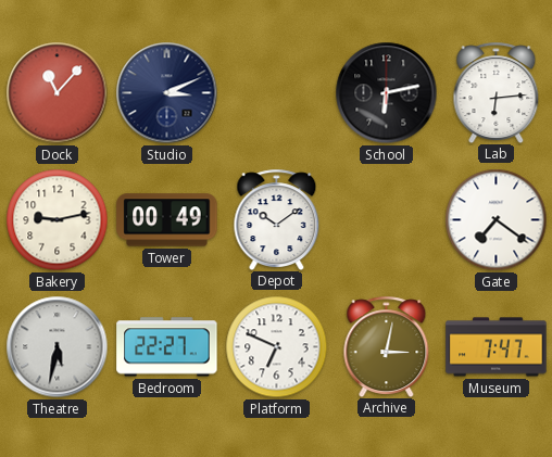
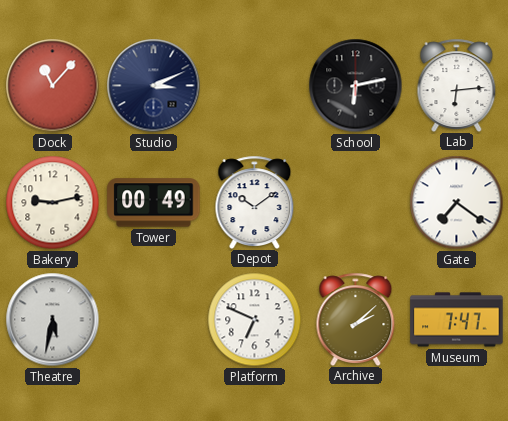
Bedroom: 22:27 -> none (167, 347)
Archive: 3:02 -> 2:08 (356, 319)
